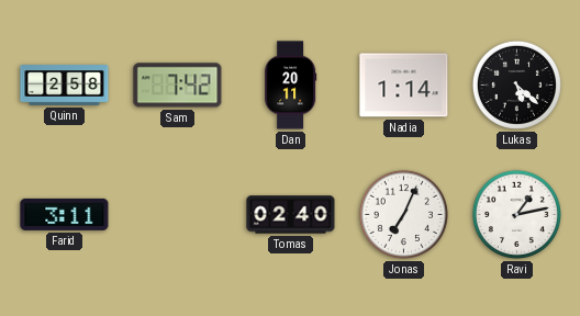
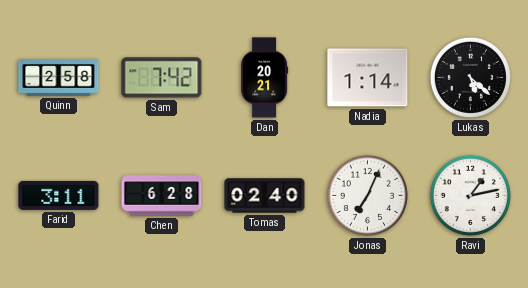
Dan: 20:11 -> 20:21 (265, 78)
Chen: none -> 6:28 (162, 196)
